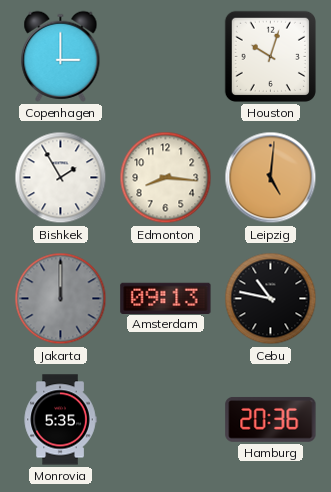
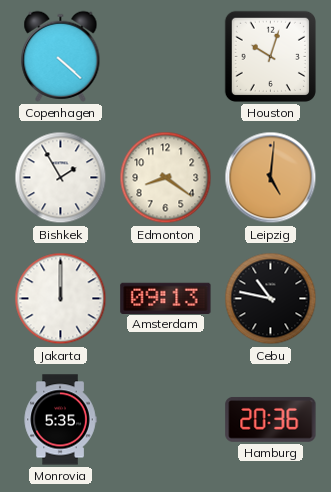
Copenhagen: 3:00 -> 4:22 (61, 56)
Edmonton: 8:16 -> 8:21 (166, 178)
Jakarta dial: grey -> white (61, 299)
